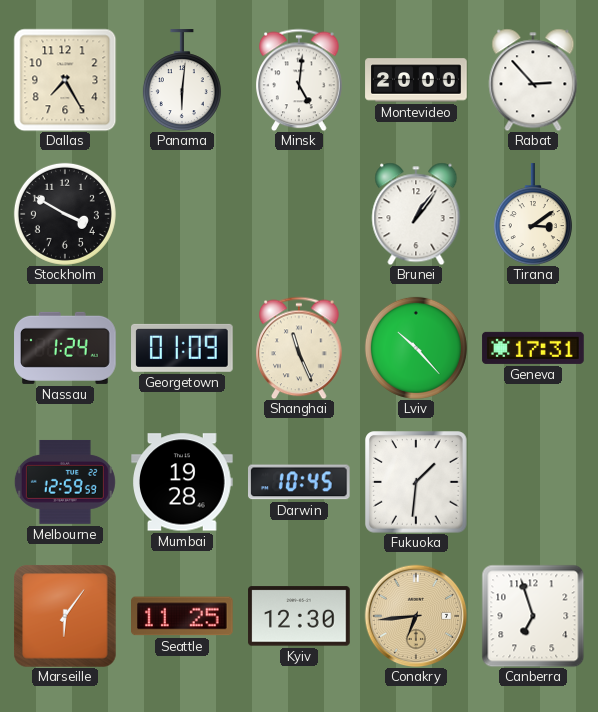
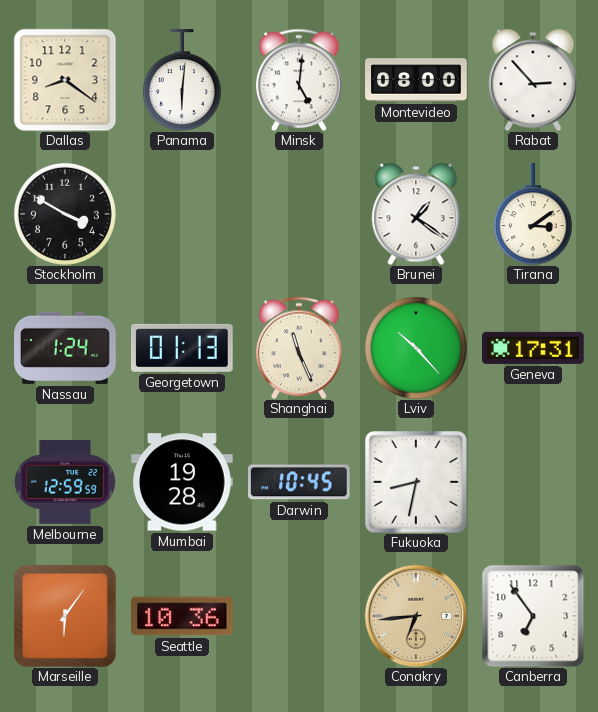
Dallas: 7:25 -> 8:21 (65, 80)
Montevideo: 20:00 -> 08:00 (416, 80)
Brunei: 1:06 -> 1:21 (416, 214)
Georgetown: 01:09 -> 01:13 (183, 348)
Fukuoka: 1:31 -> 8:32 (416, 482)
Seattle: 11:25 -> 10:36 (183, 616)
Kyiv: 12:30 -> none (299, 616)
Canberra: 6:57 -> 6:54 (533, 616)
